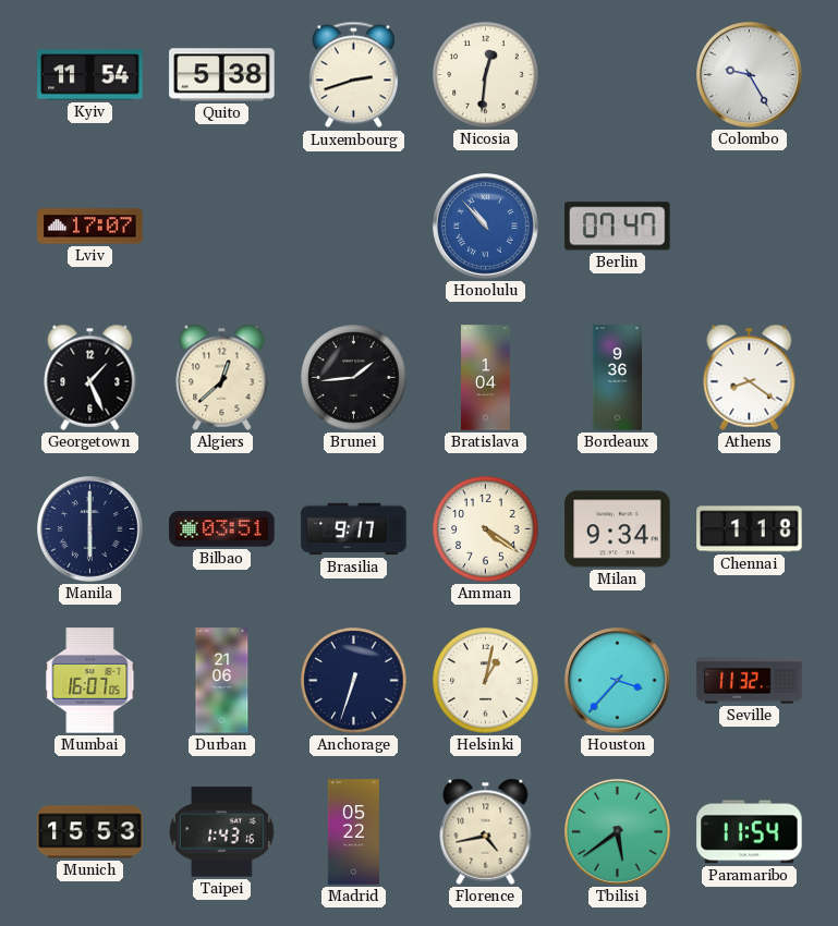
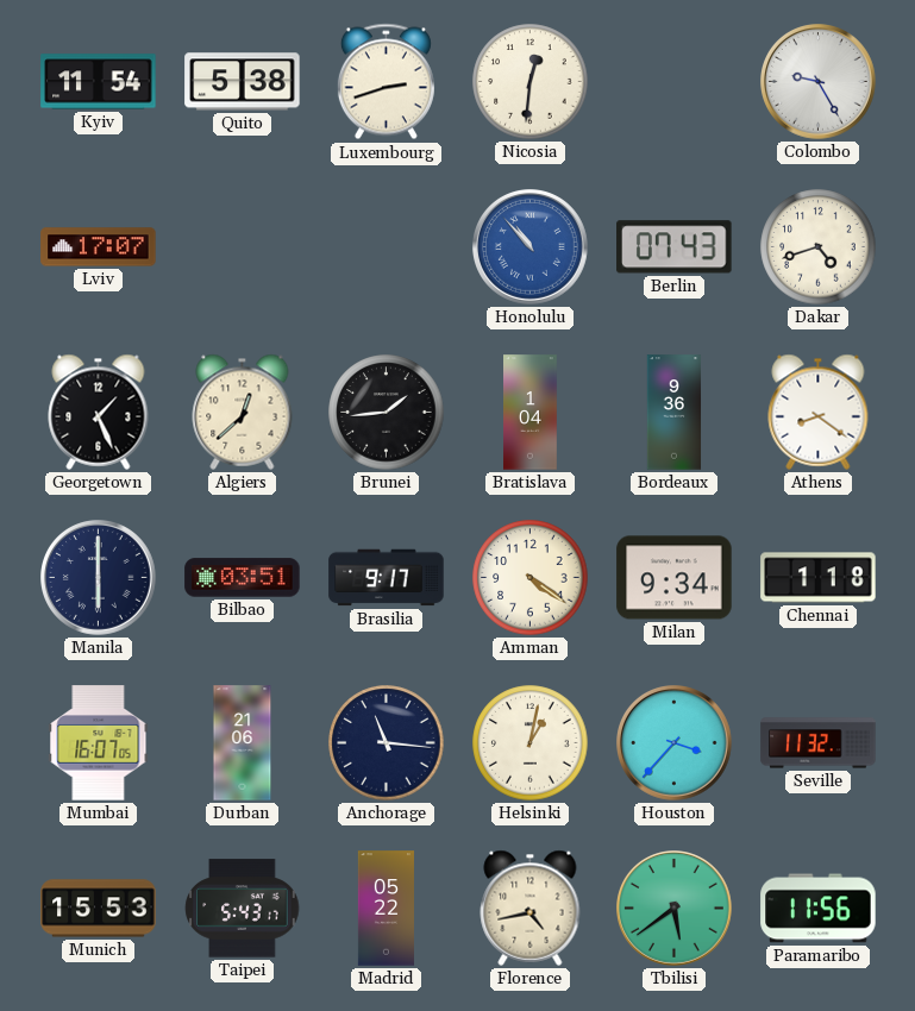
Berlin: 07:47 -> 07:43 (675, 247)
Dakar: none -> 4:42 (819, 247)
Anchorage: 6:33 -> 11:16 (387, 743)
Taipei: 1:43 -> 5:43 (243, 909)
Paramaribo: 11:54 -> 11:56 (819, 909)
